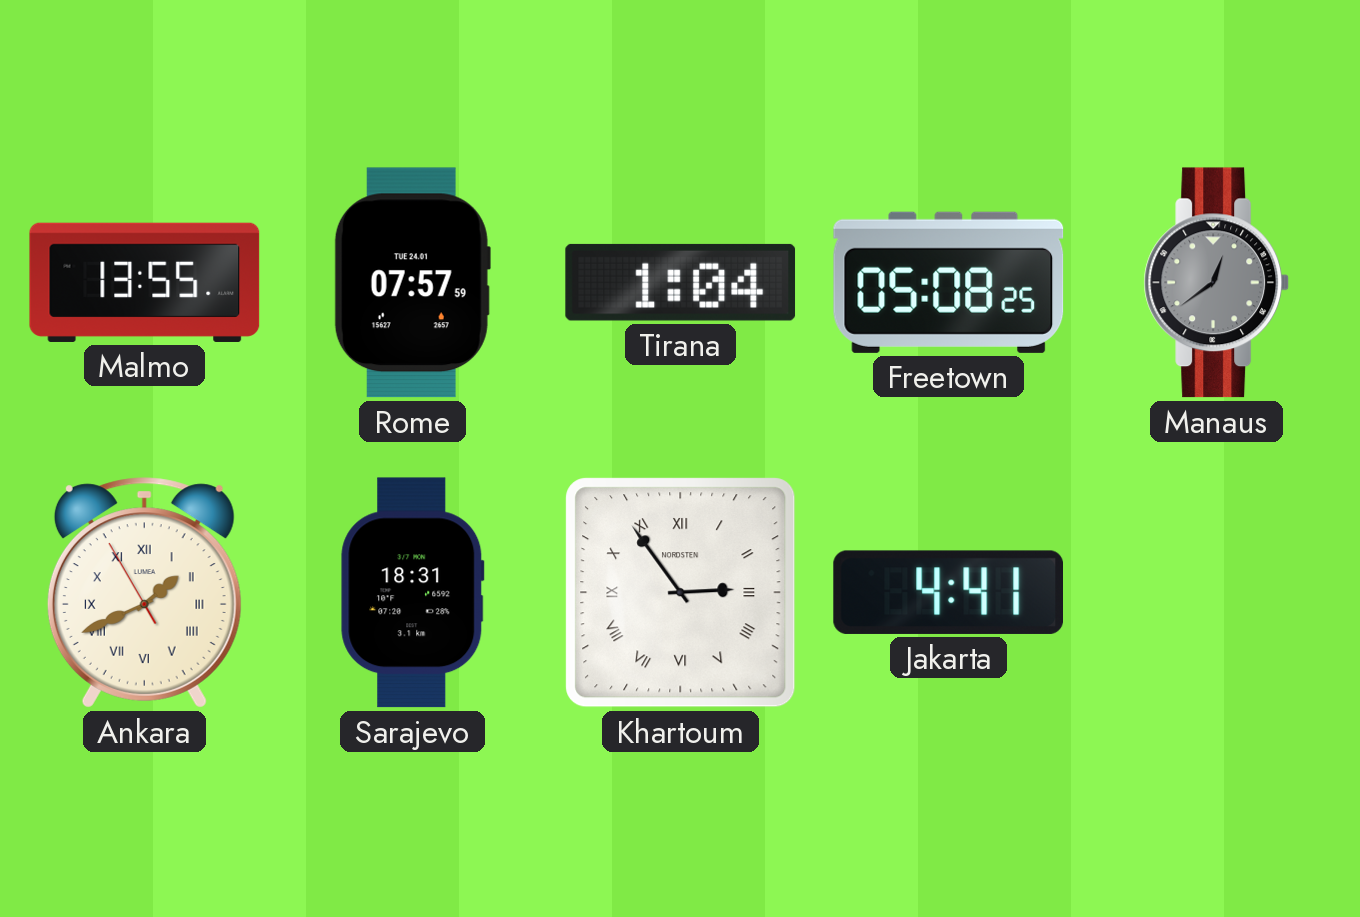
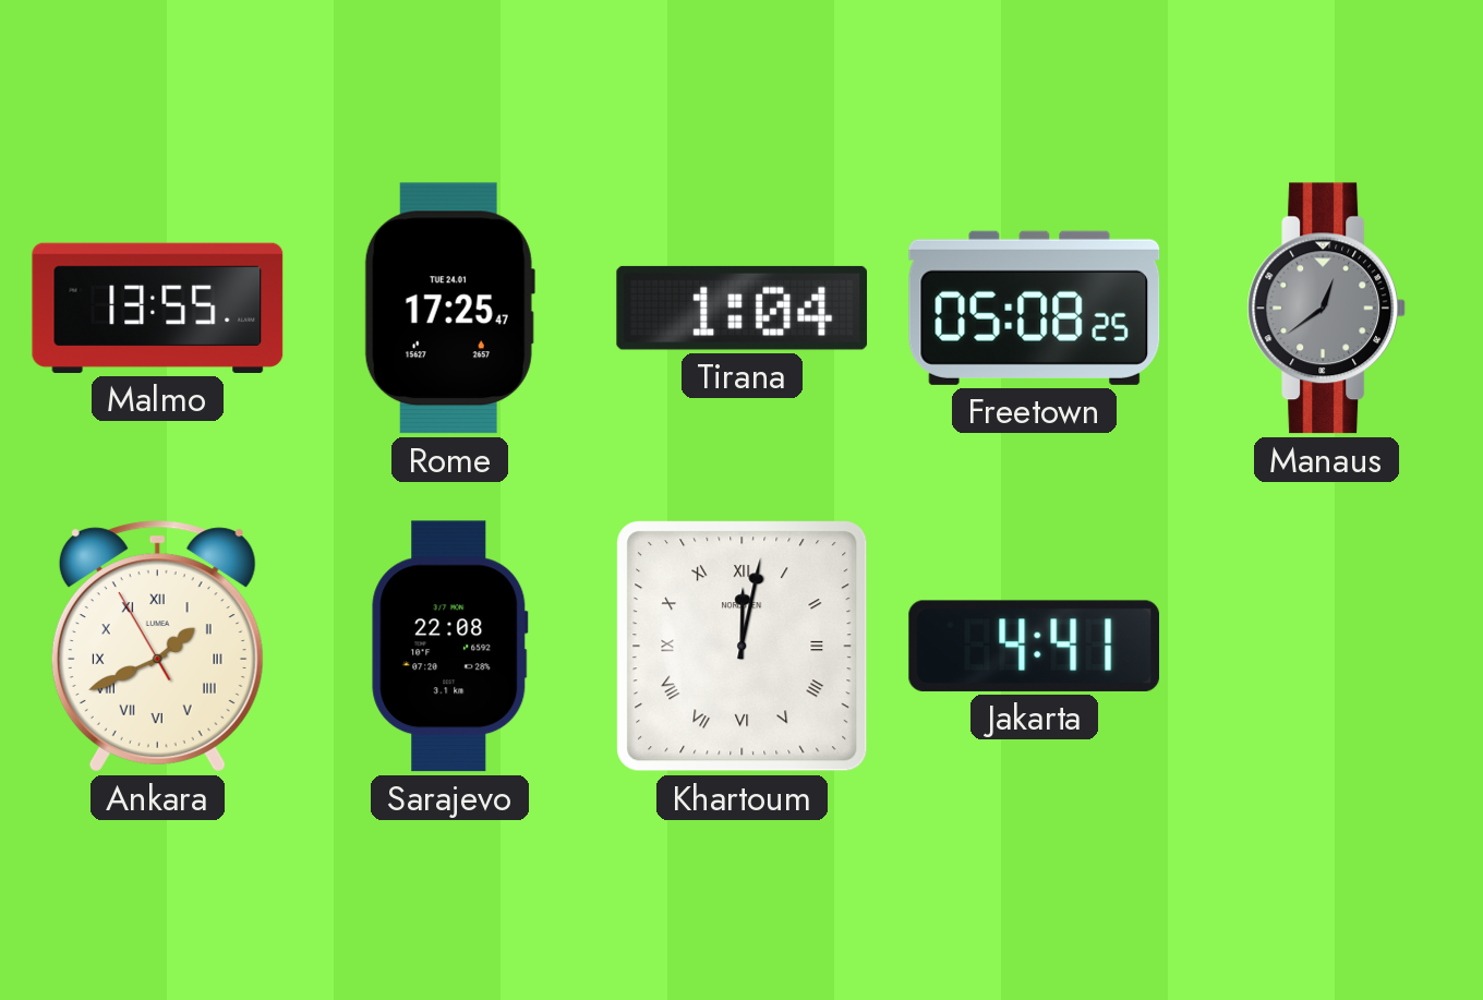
Rome: 07:57 -> 17:25 (449, 309)
Sarajevo: 18:31 -> 22:08 (450, 647)
Khartoum: 2:54 -> 12:02 (743, 647)
